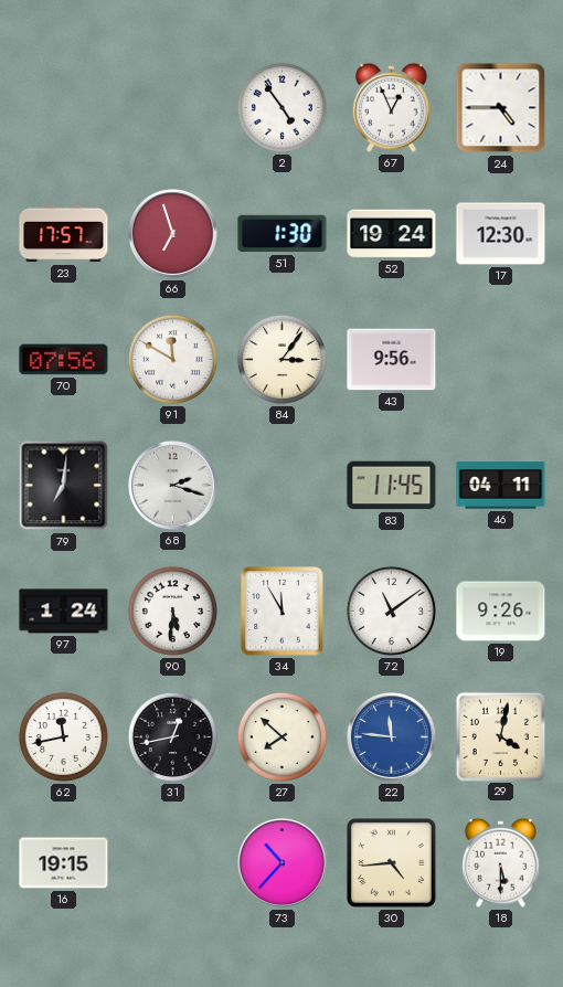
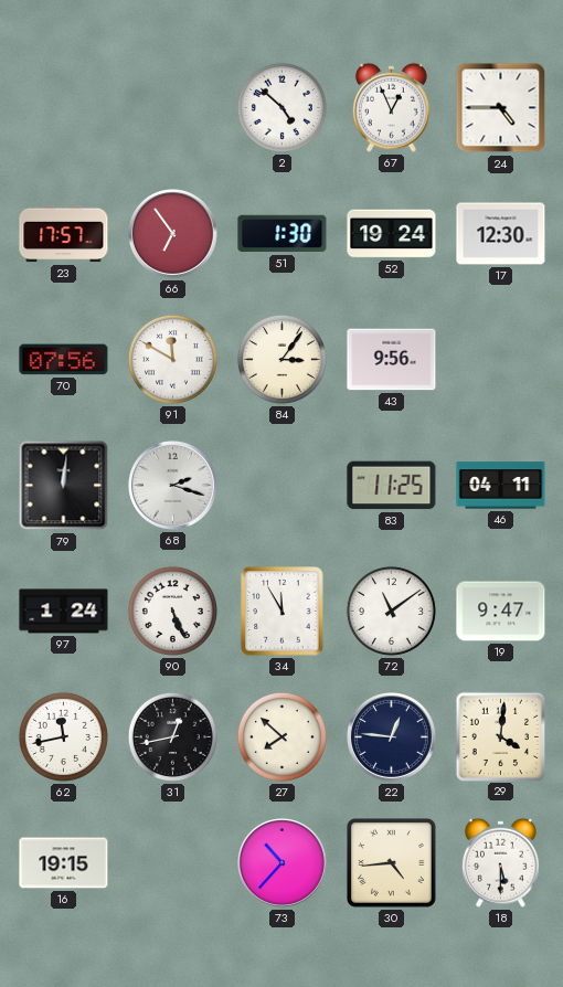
2: 4:54 -> 4:52 (281, 107)
66: 6:57 -> 6:54 (173, 234)
79: 7:01 -> 12:01 (64, 486)
83: 11:45 -> 11:25 (392, 486)
90: 5:31 -> 5:26 (172, 611)
19: 9:26 -> 9:47 (501, 612)
22: 11:46 -> 12:46 (392, 737)
22 dial: blue -> navy (392, 737)
29: 4:02 -> 4:01 (500, 736)
